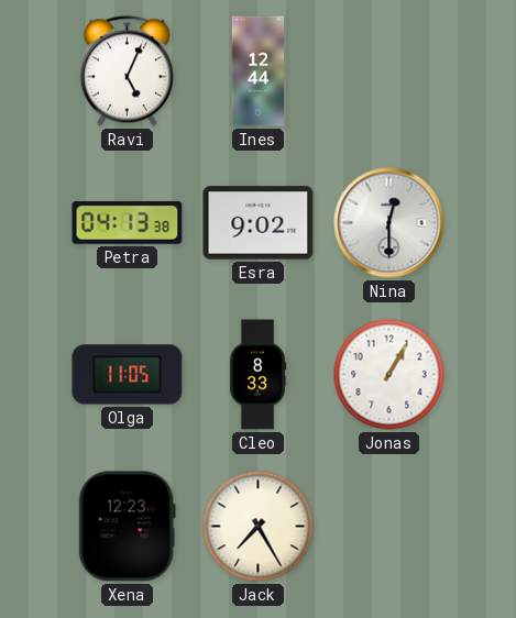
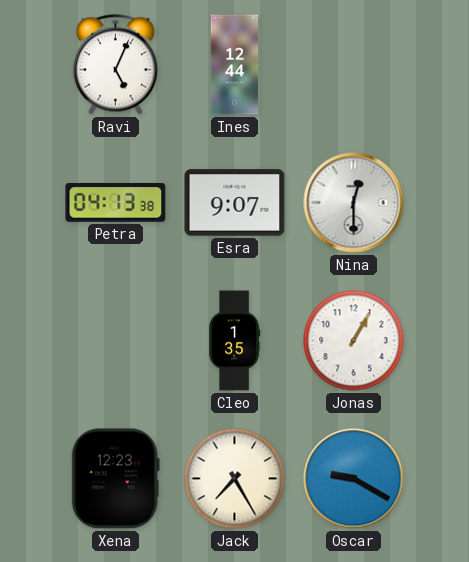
Esra: 9:02 -> 9:07 (235, 203)
Olga: 11:05 -> none (128, 375)
Cleo: 8:33 -> 1:35 (235, 341)
Oscar: none -> 9:20 (354, 479)
